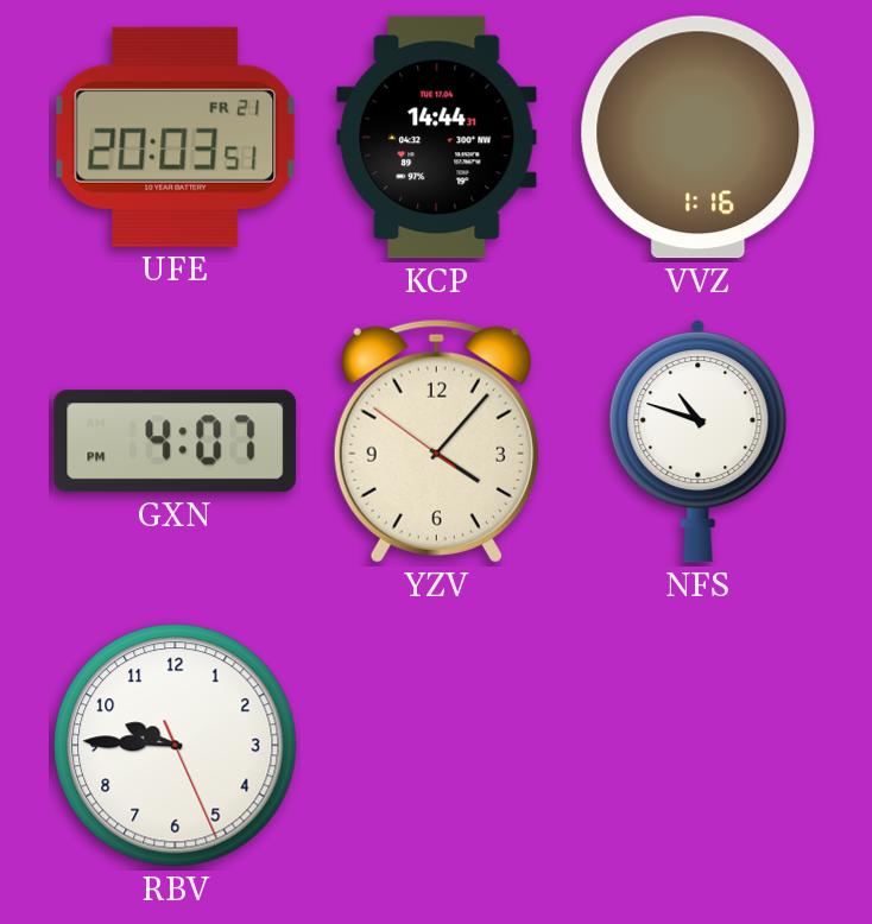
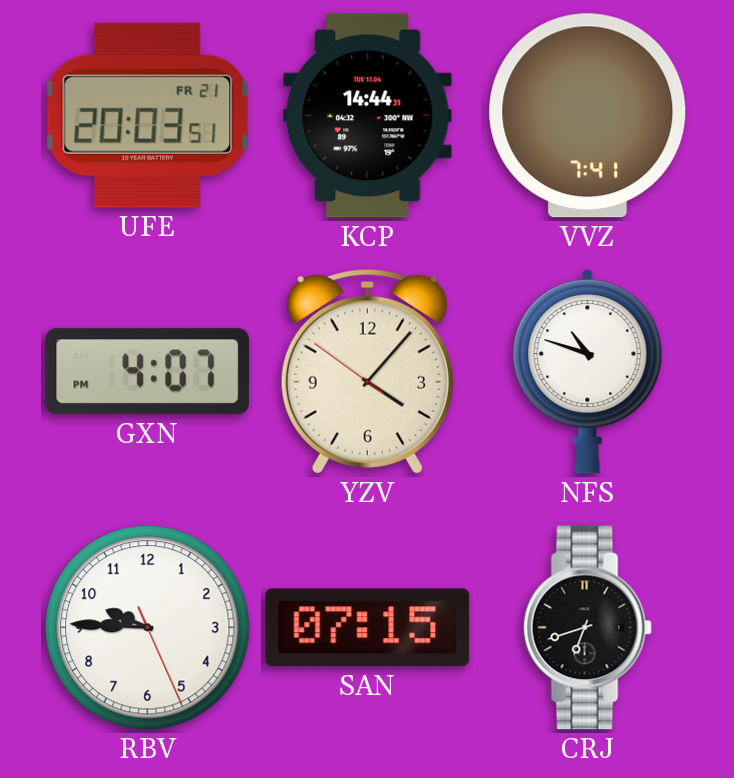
VVZ: 1:16 -> 7:41 (588, 116)
SAN: none -> 07:15 (368, 628)
CRJ: none -> 6:42 (587, 628)
